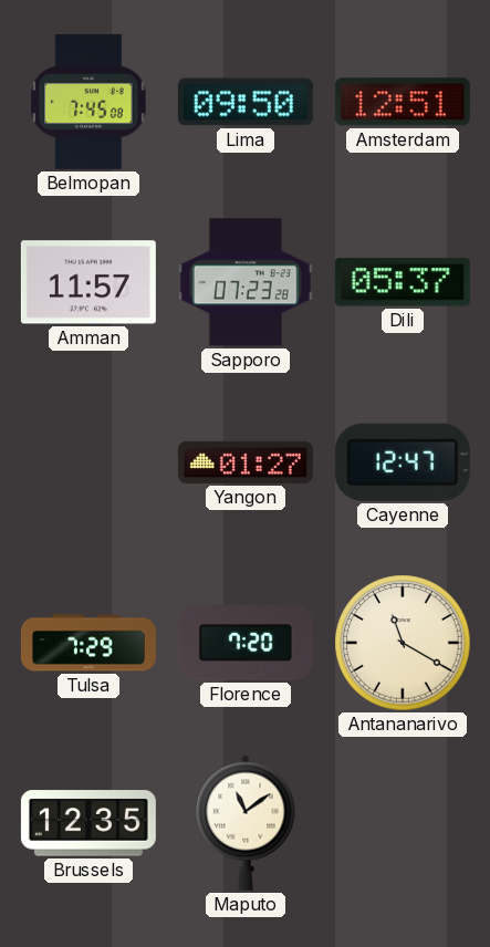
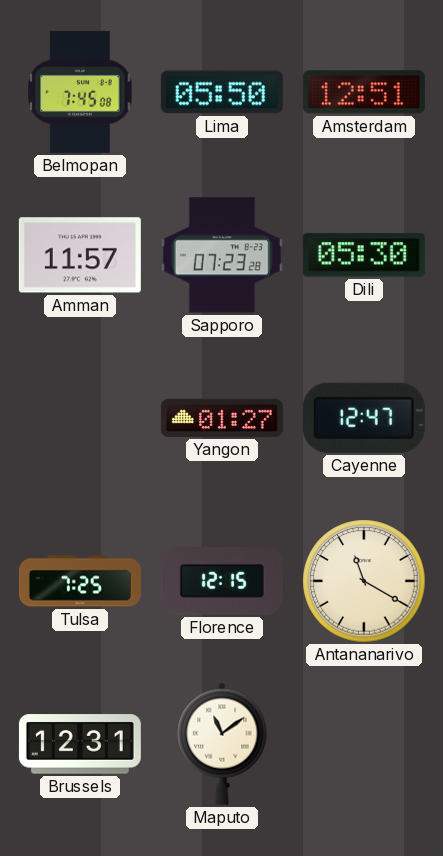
Lima: 09:50 -> 05:50 (222, 92)
Dili: 05:37 -> 05:30 (364, 255)
Tulsa: 7:29 -> 7:25 (80, 581)
Florence: 7:20 -> 12:15 (222, 581)
Brussels: 12:35 -> 12:31 (80, 744)
